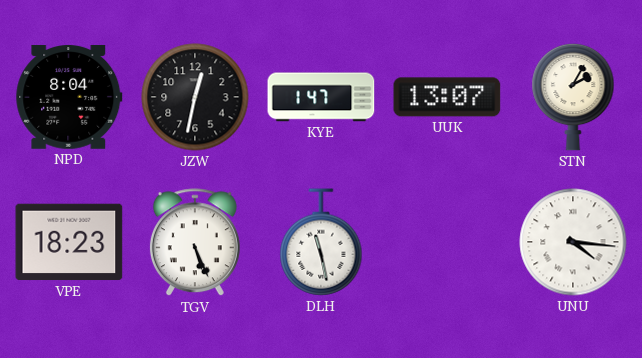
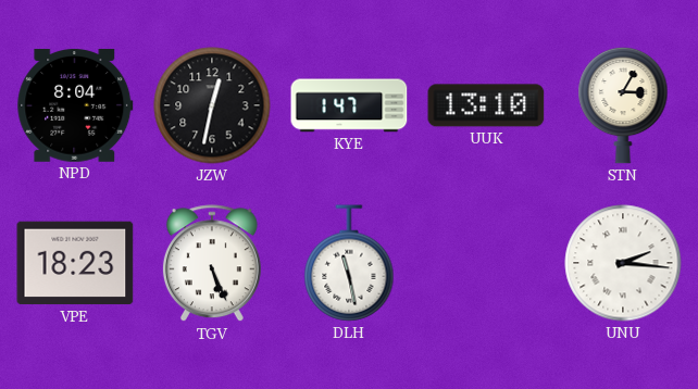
UUK: 13:07 -> 13:10 (486, 105)
STN: 2:05 -> 3:05 (623, 105)
UNU: 4:16 -> 2:16 (623, 263)
